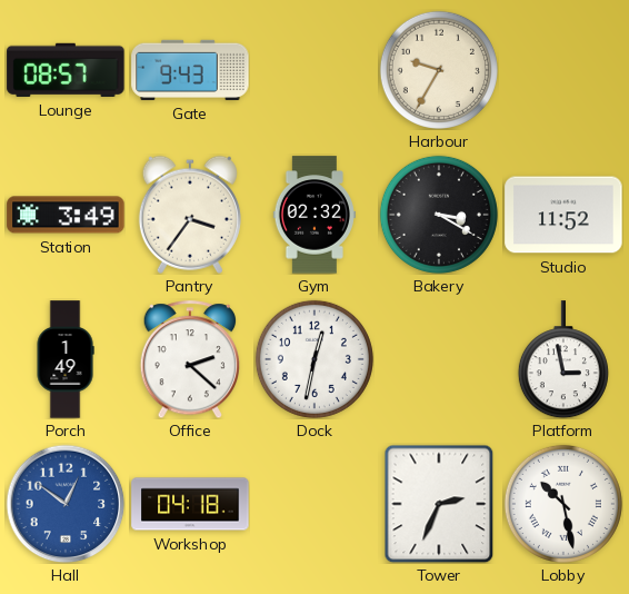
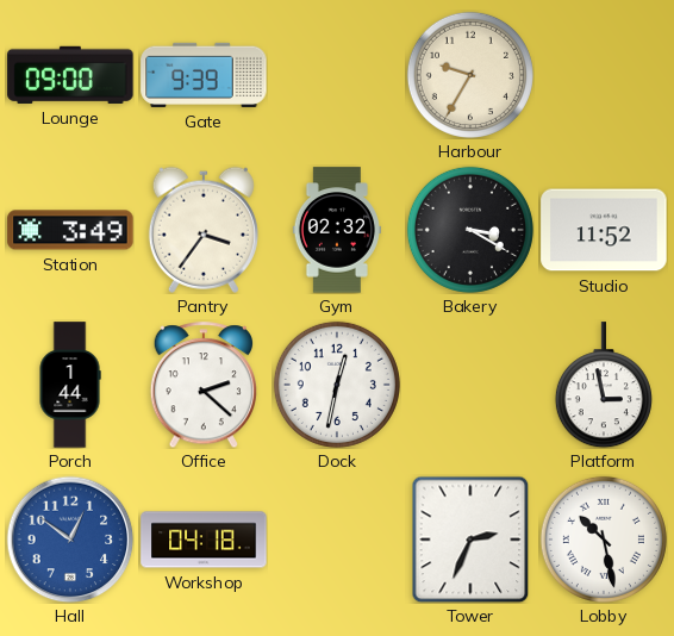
Lounge: 08:57 -> 09:00 (70, 75)
Gate: 9:43 -> 9:39 (204, 75)
Porch: 1:49 -> 1:44 (70, 385)
